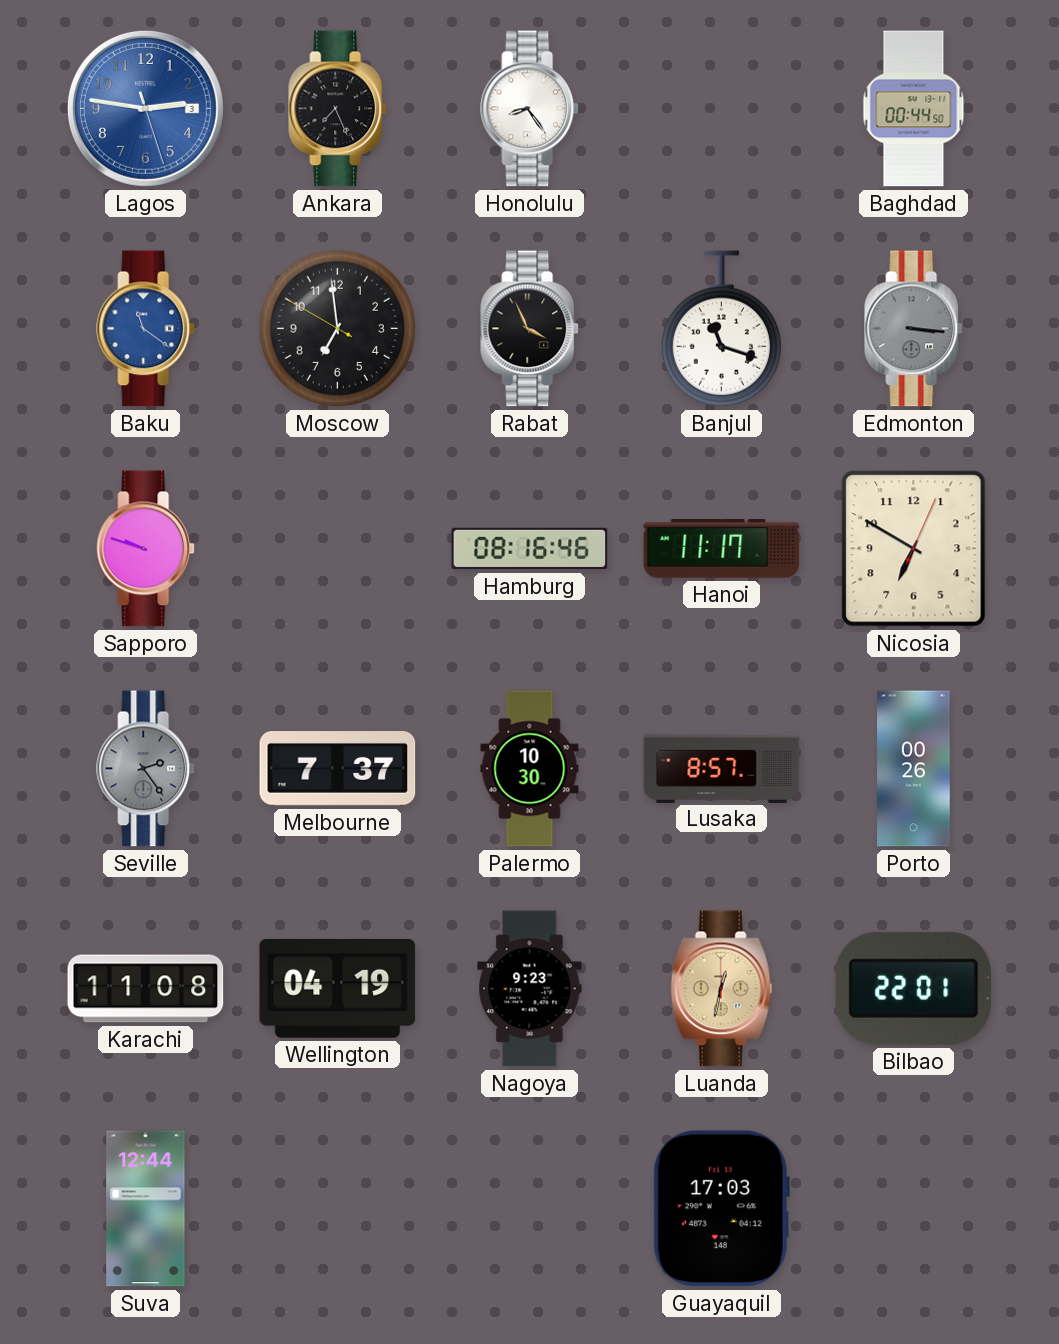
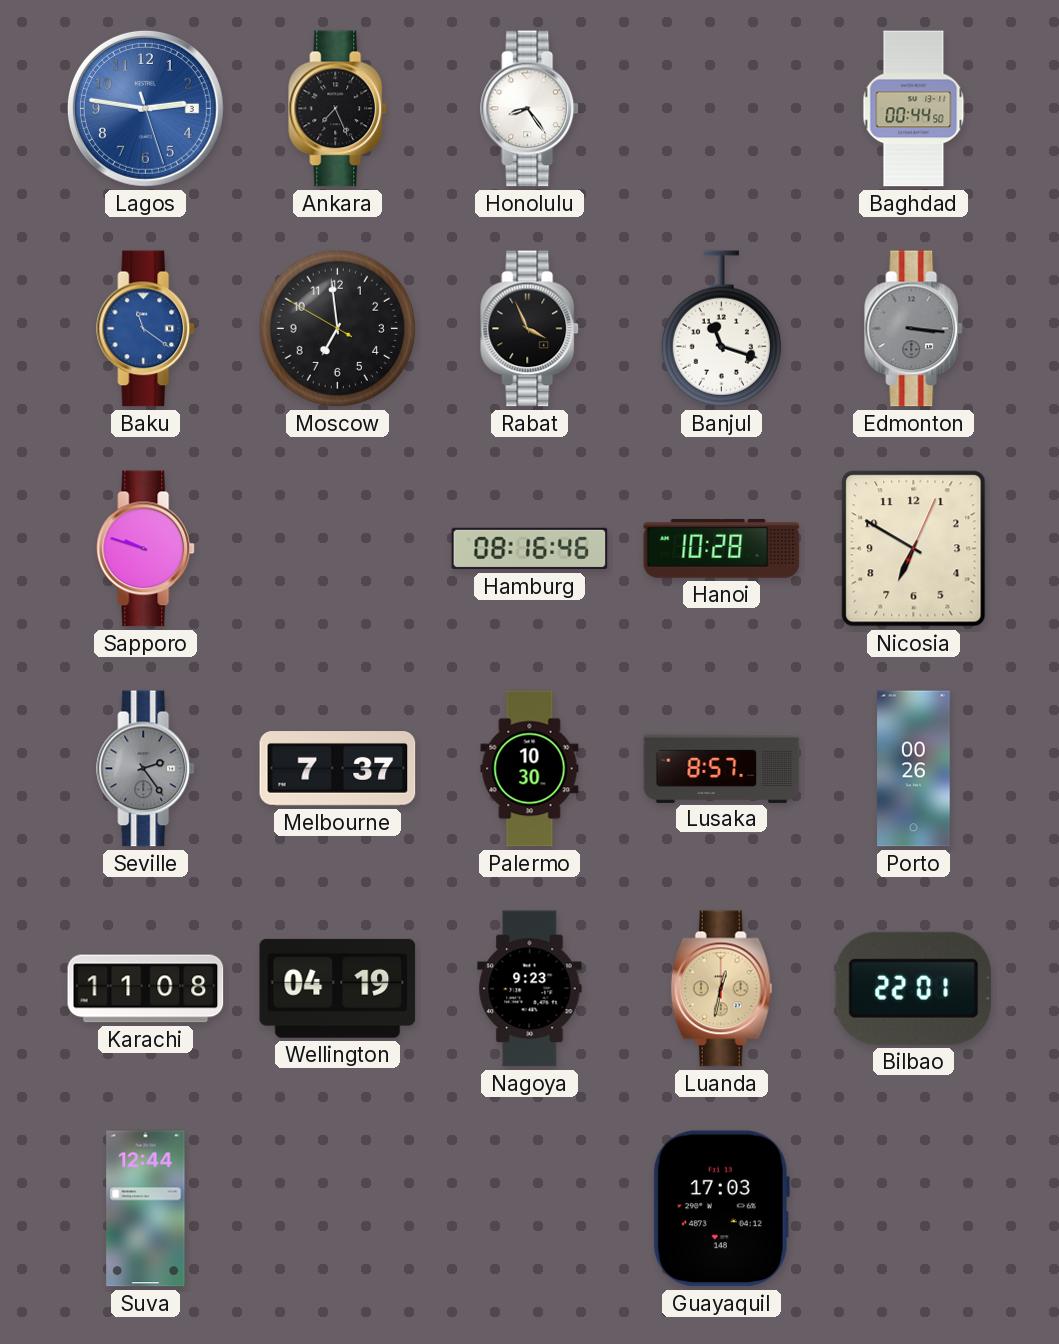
Hanoi: 11:17 -> 10:28 (722, 549)
